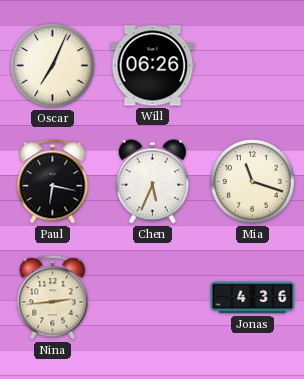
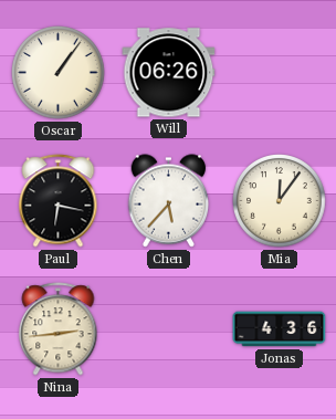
Oscar: 7:04 -> 1:06 (59, 73)
Chen: 5:34 -> 5:37 (169, 201)
Mia: 11:18 -> 12:06 (280, 201)
